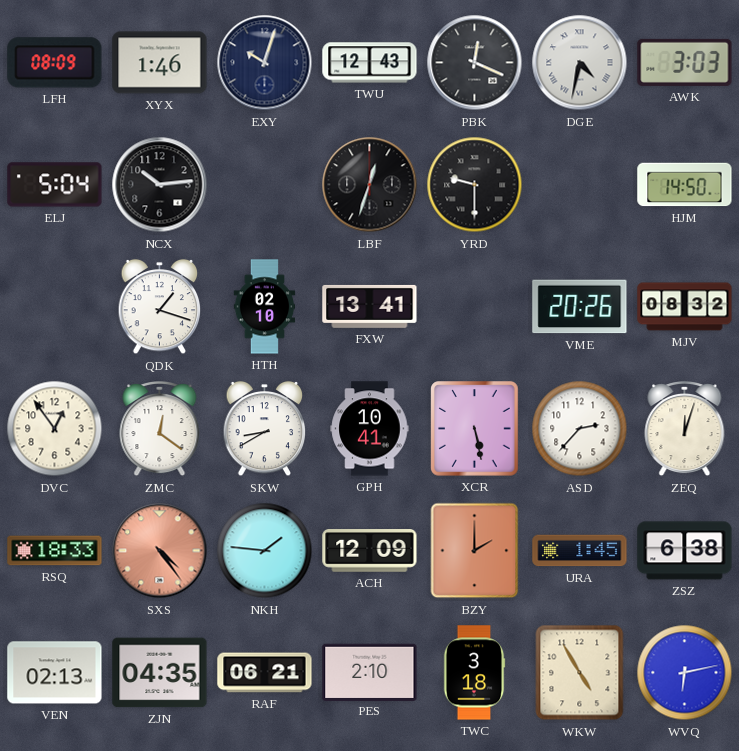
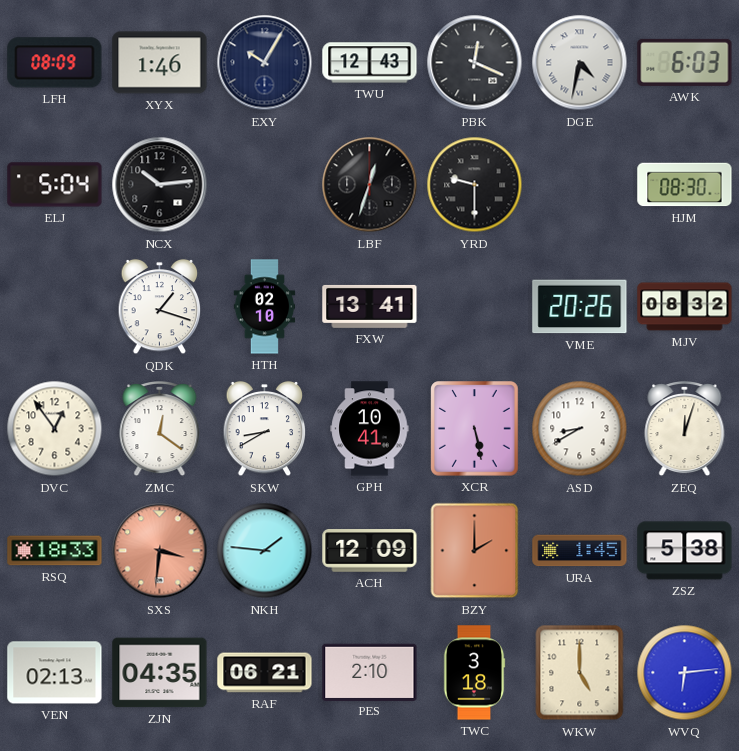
EXY: 10:03 -> 10:05 (265, 63)
AWK: 3:03 -> 6:03 (685, 62)
HJM: 14:50 -> 08:30 (685, 185)
ASD: 2:37 -> 8:40 (580, 429)
SXS: 4:24 -> 3:31 (160, 551)
ZSZ: 6:38 -> 5:38 (685, 551)
WKW: 4:55 -> 5:00 (580, 673)
WVQ: 6:13 -> 6:14 (685, 673)
